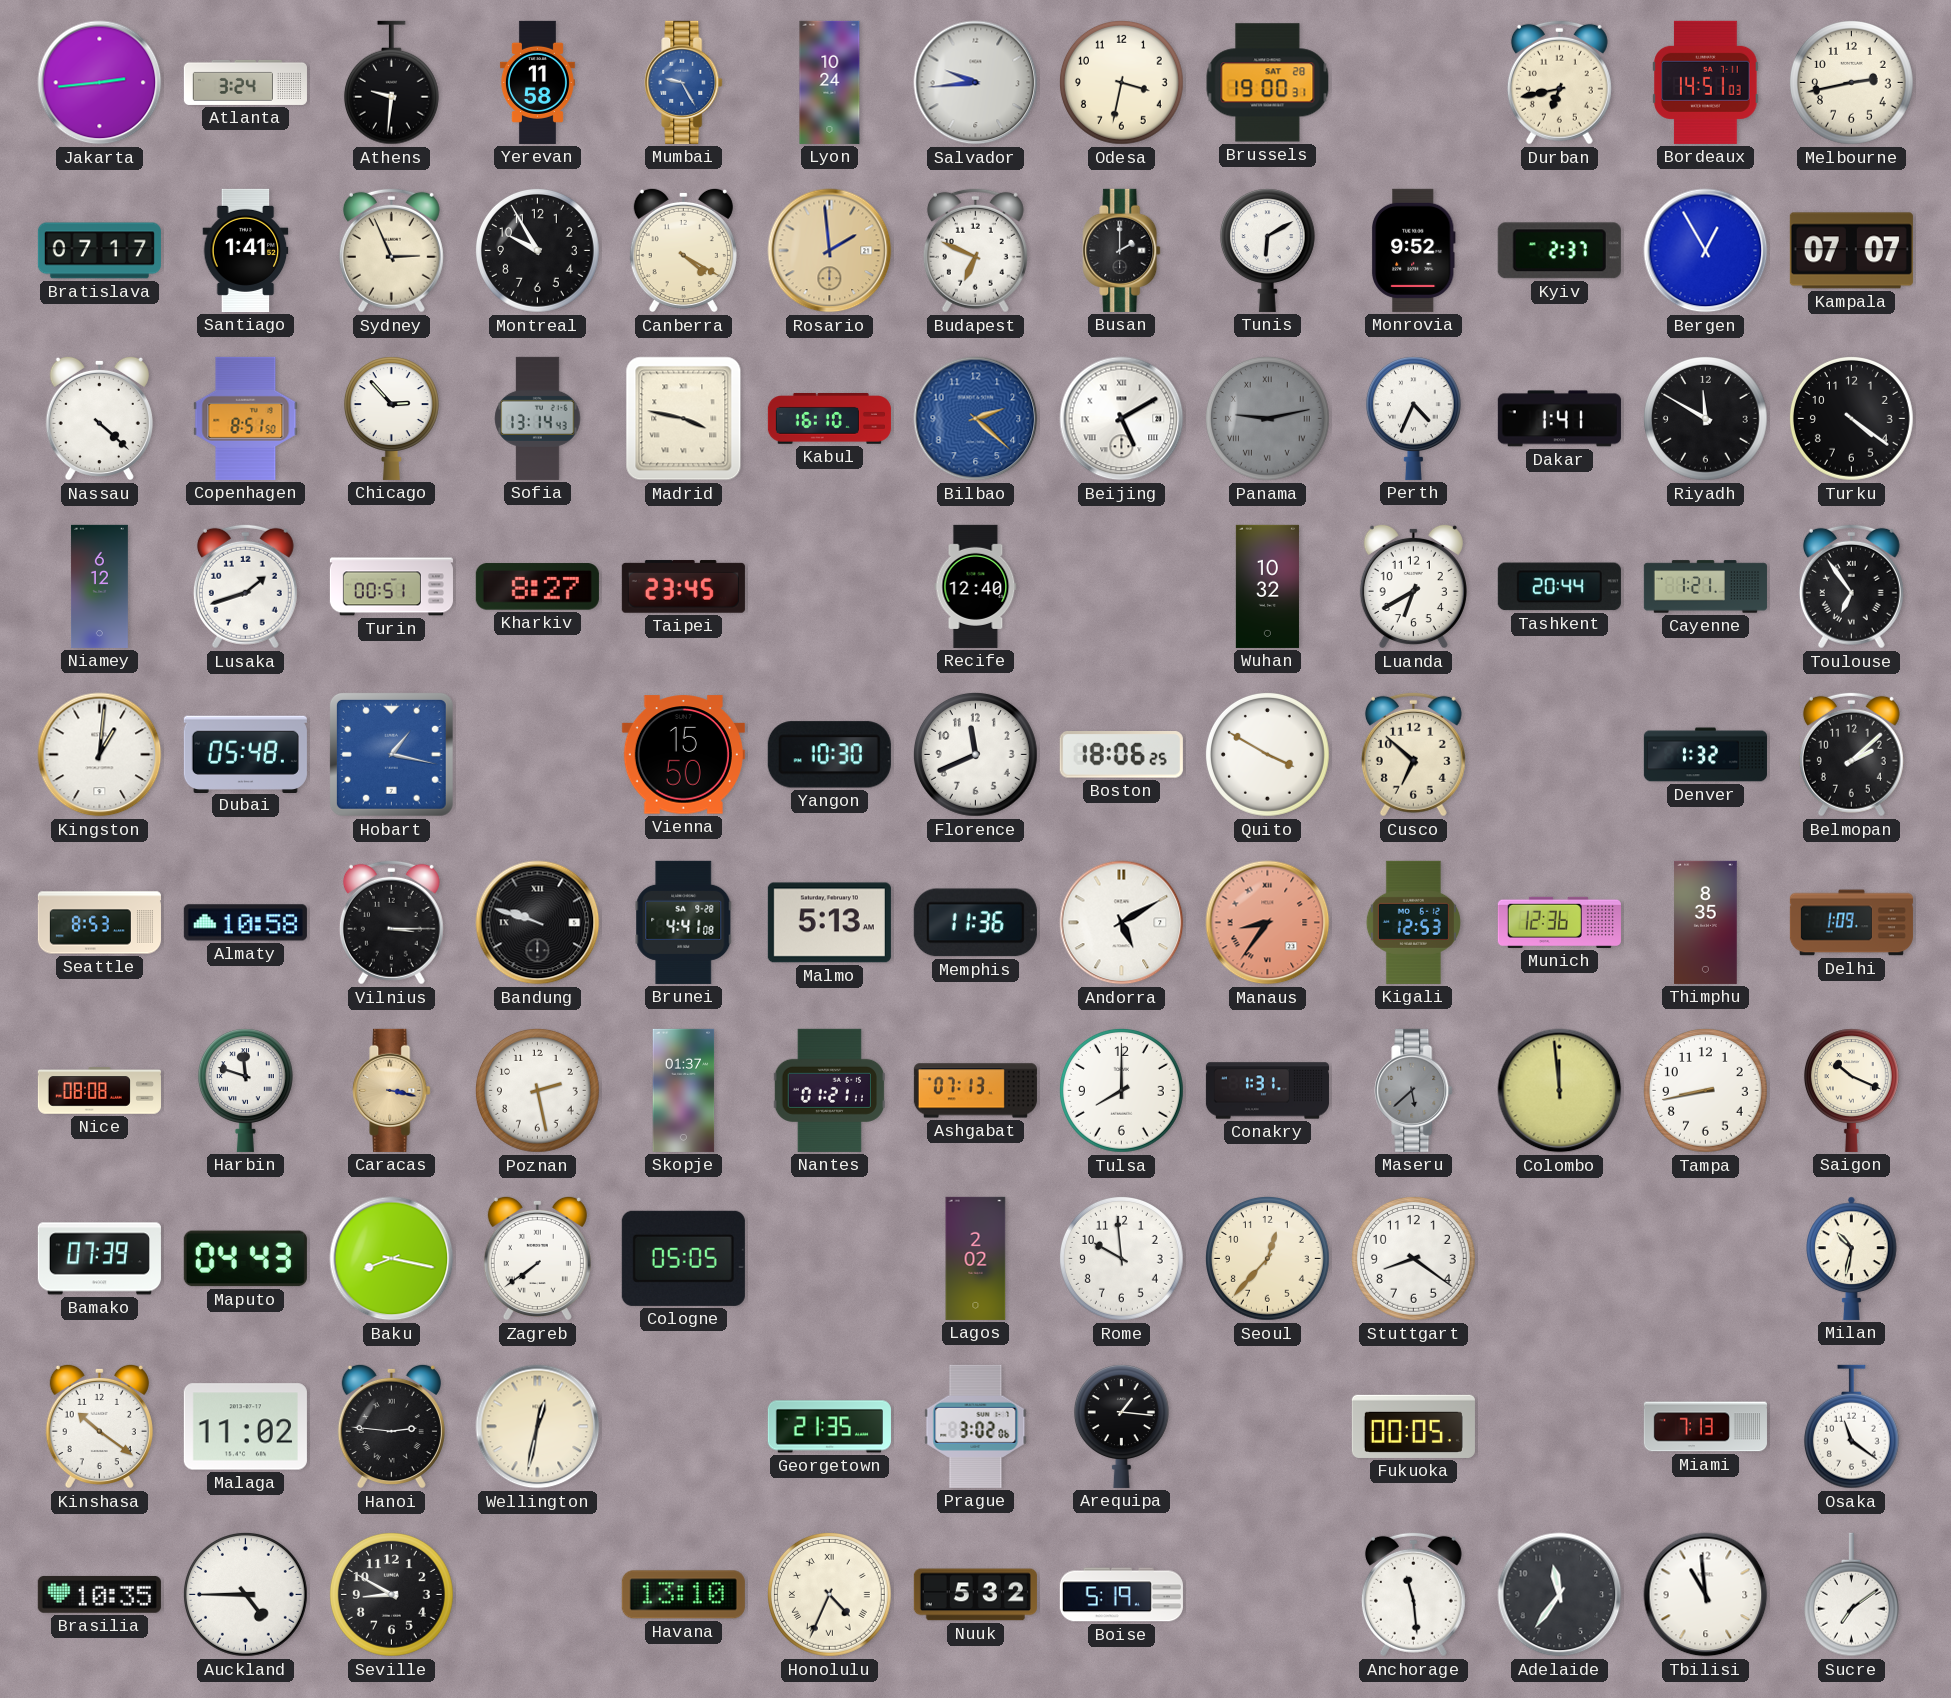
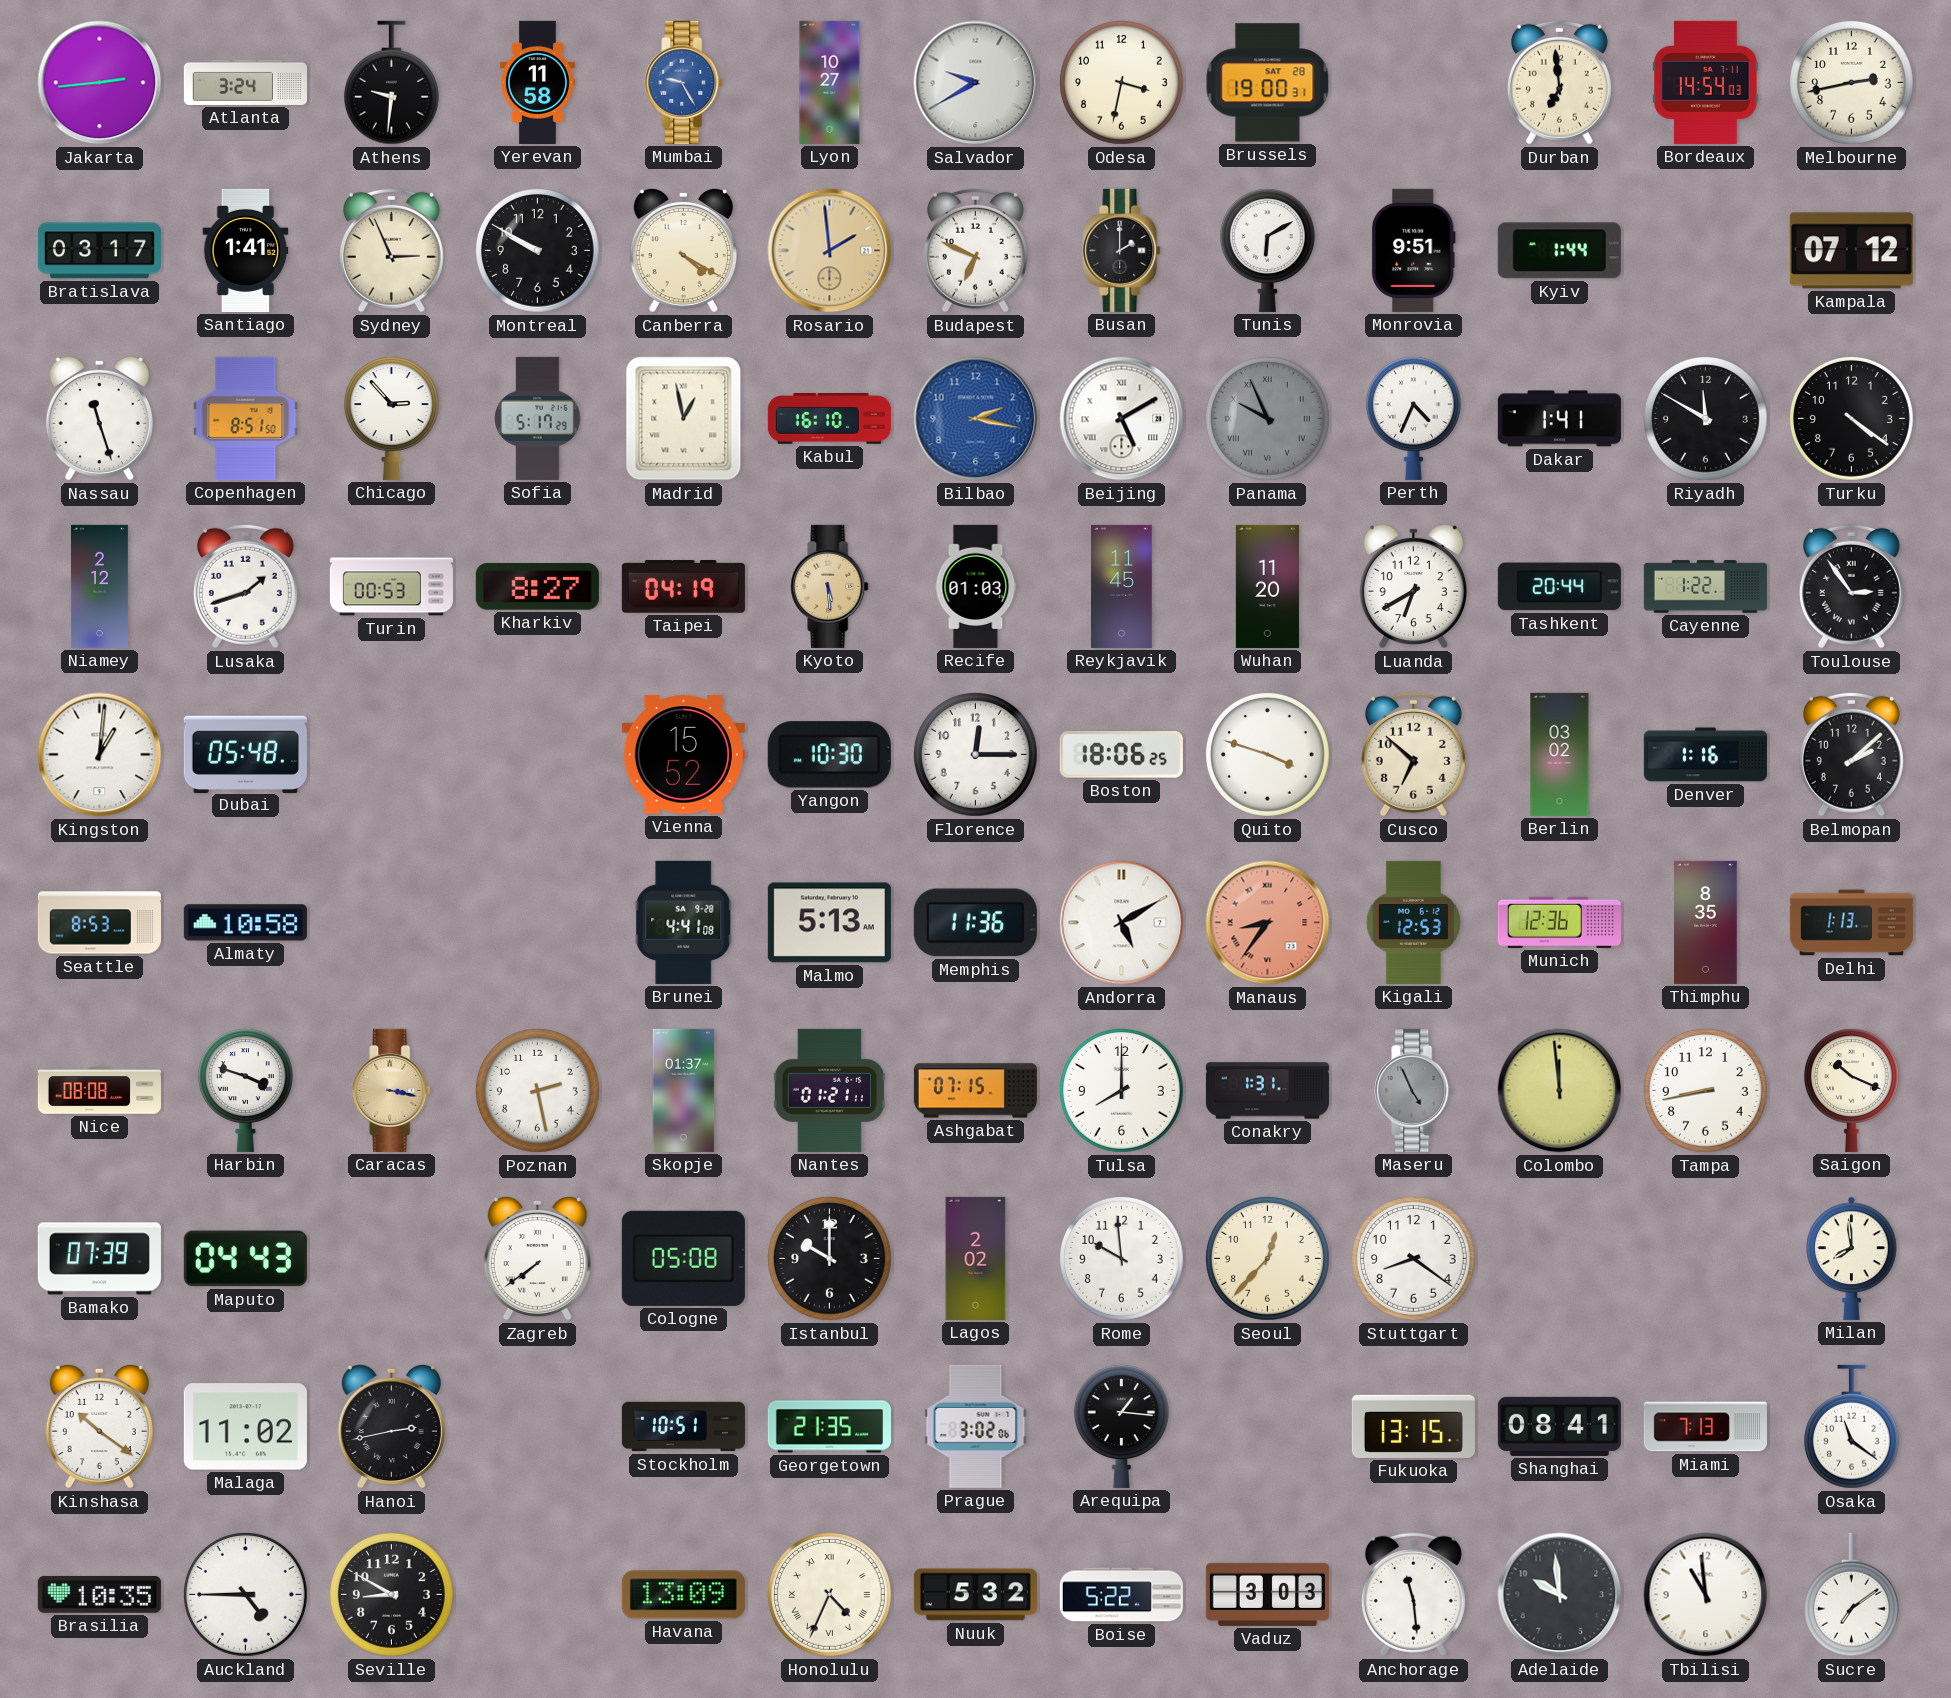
Lyon: 10:24 -> 10:27 (830, 82)
Salvador: 9:44 -> 9:40 (976, 83)
Durban: 6:43 -> 6:59 (1559, 82)
Bordeaux: 14:51 -> 14:54 (1706, 82)
Bratislava: 07:17 -> 03:17 (99, 251)
Montreal: 9:55 -> 9:50 (538, 251)
Monrovia: 9:52 -> 9:51 (1413, 250)
Kyiv: 2:37 -> 1:44 (1559, 251)
Bergen: 12:55 -> none (1706, 251)
Kampala: 07:07 -> 07:12 (1851, 251)
Nassau: 4:22 -> 11:27 (99, 418)
Sofia: 13:14 -> 5:17 (538, 418)
Madrid: 3:47 -> 12:58 (684, 419)
Bilbao: 2:22 -> 2:17 (976, 419)
Panama: 9:13 -> 9:56 (1268, 419)
Niamey: 6:12 -> 2:12 (99, 586)
Turin: 00:51 -> 00:53 (391, 587)
Taipei: 23:45 -> 04:19 (683, 587)
Kyoto: none -> 5:29 (830, 586)
Recife: 12:40 -> 01:03 (976, 586)
Reykjavik: none -> 11:45 (1122, 586)
Wuhan: 10:32 -> 11:20 (1267, 586)
Cayenne: 1:21 -> 1:22 (1705, 587)
Toulouse: 6:54 -> 2:54 (1851, 586)
Hobart: 1:17 -> none (391, 754)
Vienna: 15:50 -> 15:52 (683, 755)
Florence: 11:41 -> 12:15 (976, 755)
Quito: 3:50 -> 3:48 (1268, 755)
Berlin: none -> 03:02 (1560, 754)
Denver: 1:32 -> 1:16 (1705, 755)
Vilnius: 3:15 -> none (391, 922)
Bandung: 9:48 -> none (538, 923)
Delhi: 1:09 -> 1:13 (1851, 923)
Harbin: 11:48 -> 3:48 (245, 1090)
Ashgabat: 07:13 -> 07:15 (975, 1091)
Maseru: 5:38 -> 4:56 (1414, 1090)
Baku: 8:17 -> none (392, 1259)
Cologne: 05:05 -> 05:08 (683, 1258)
Istanbul: none -> 10:00 (830, 1259)
Milan: 10:32 -> 7:59 (1852, 1258)
Hanoi: 2:46 -> 2:43 (391, 1426)
Wellington: 12:32 -> none (538, 1427)
Stockholm: none -> 10:51 (683, 1427)
Fukuoka: 00:05 -> 13:15 (1413, 1426)
Shanghai: none -> 08:41 (1559, 1426)
Havana: 13:10 -> 13:09 (683, 1595)
Boise: 5:19 -> 5:22 (1121, 1595)
Vaduz: none -> 3:03 (1267, 1594)
Adelaide: 11:36 -> 9:59 (1560, 1595)
